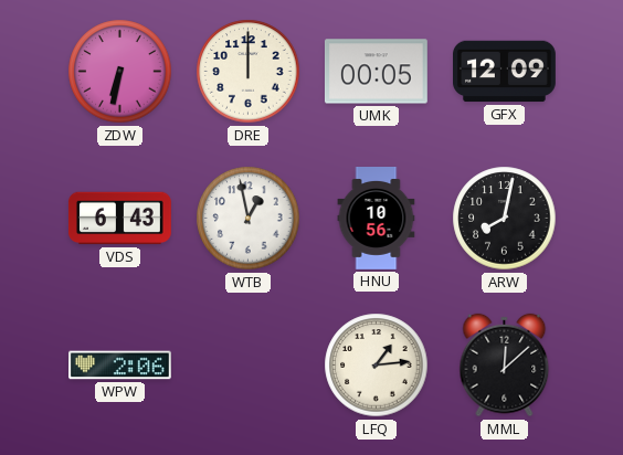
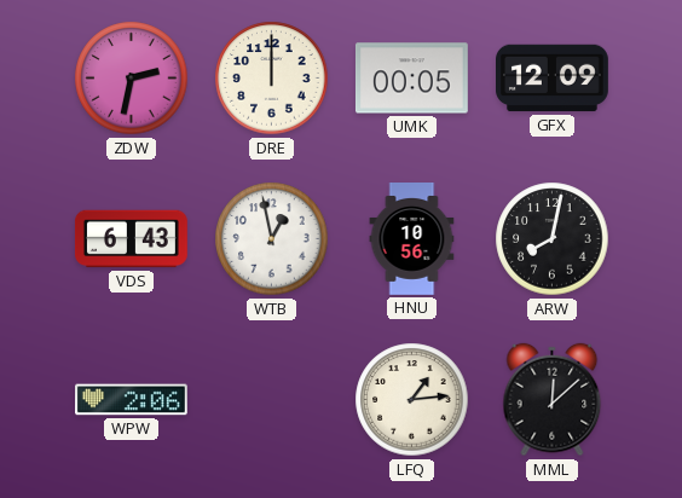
ZDW: 6:32 -> 2:32 (132, 79)
